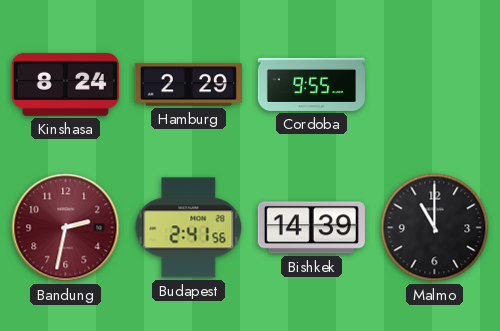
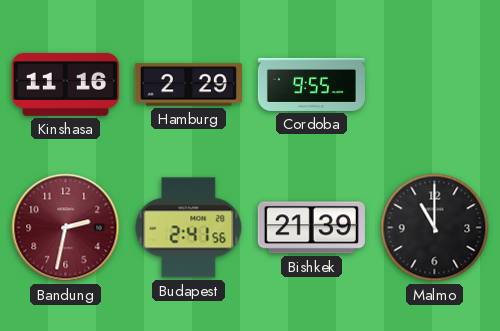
Kinshasa: 8:24 -> 11:16 (65, 84)
Bishkek: 14:39 -> 21:39 (311, 228)
